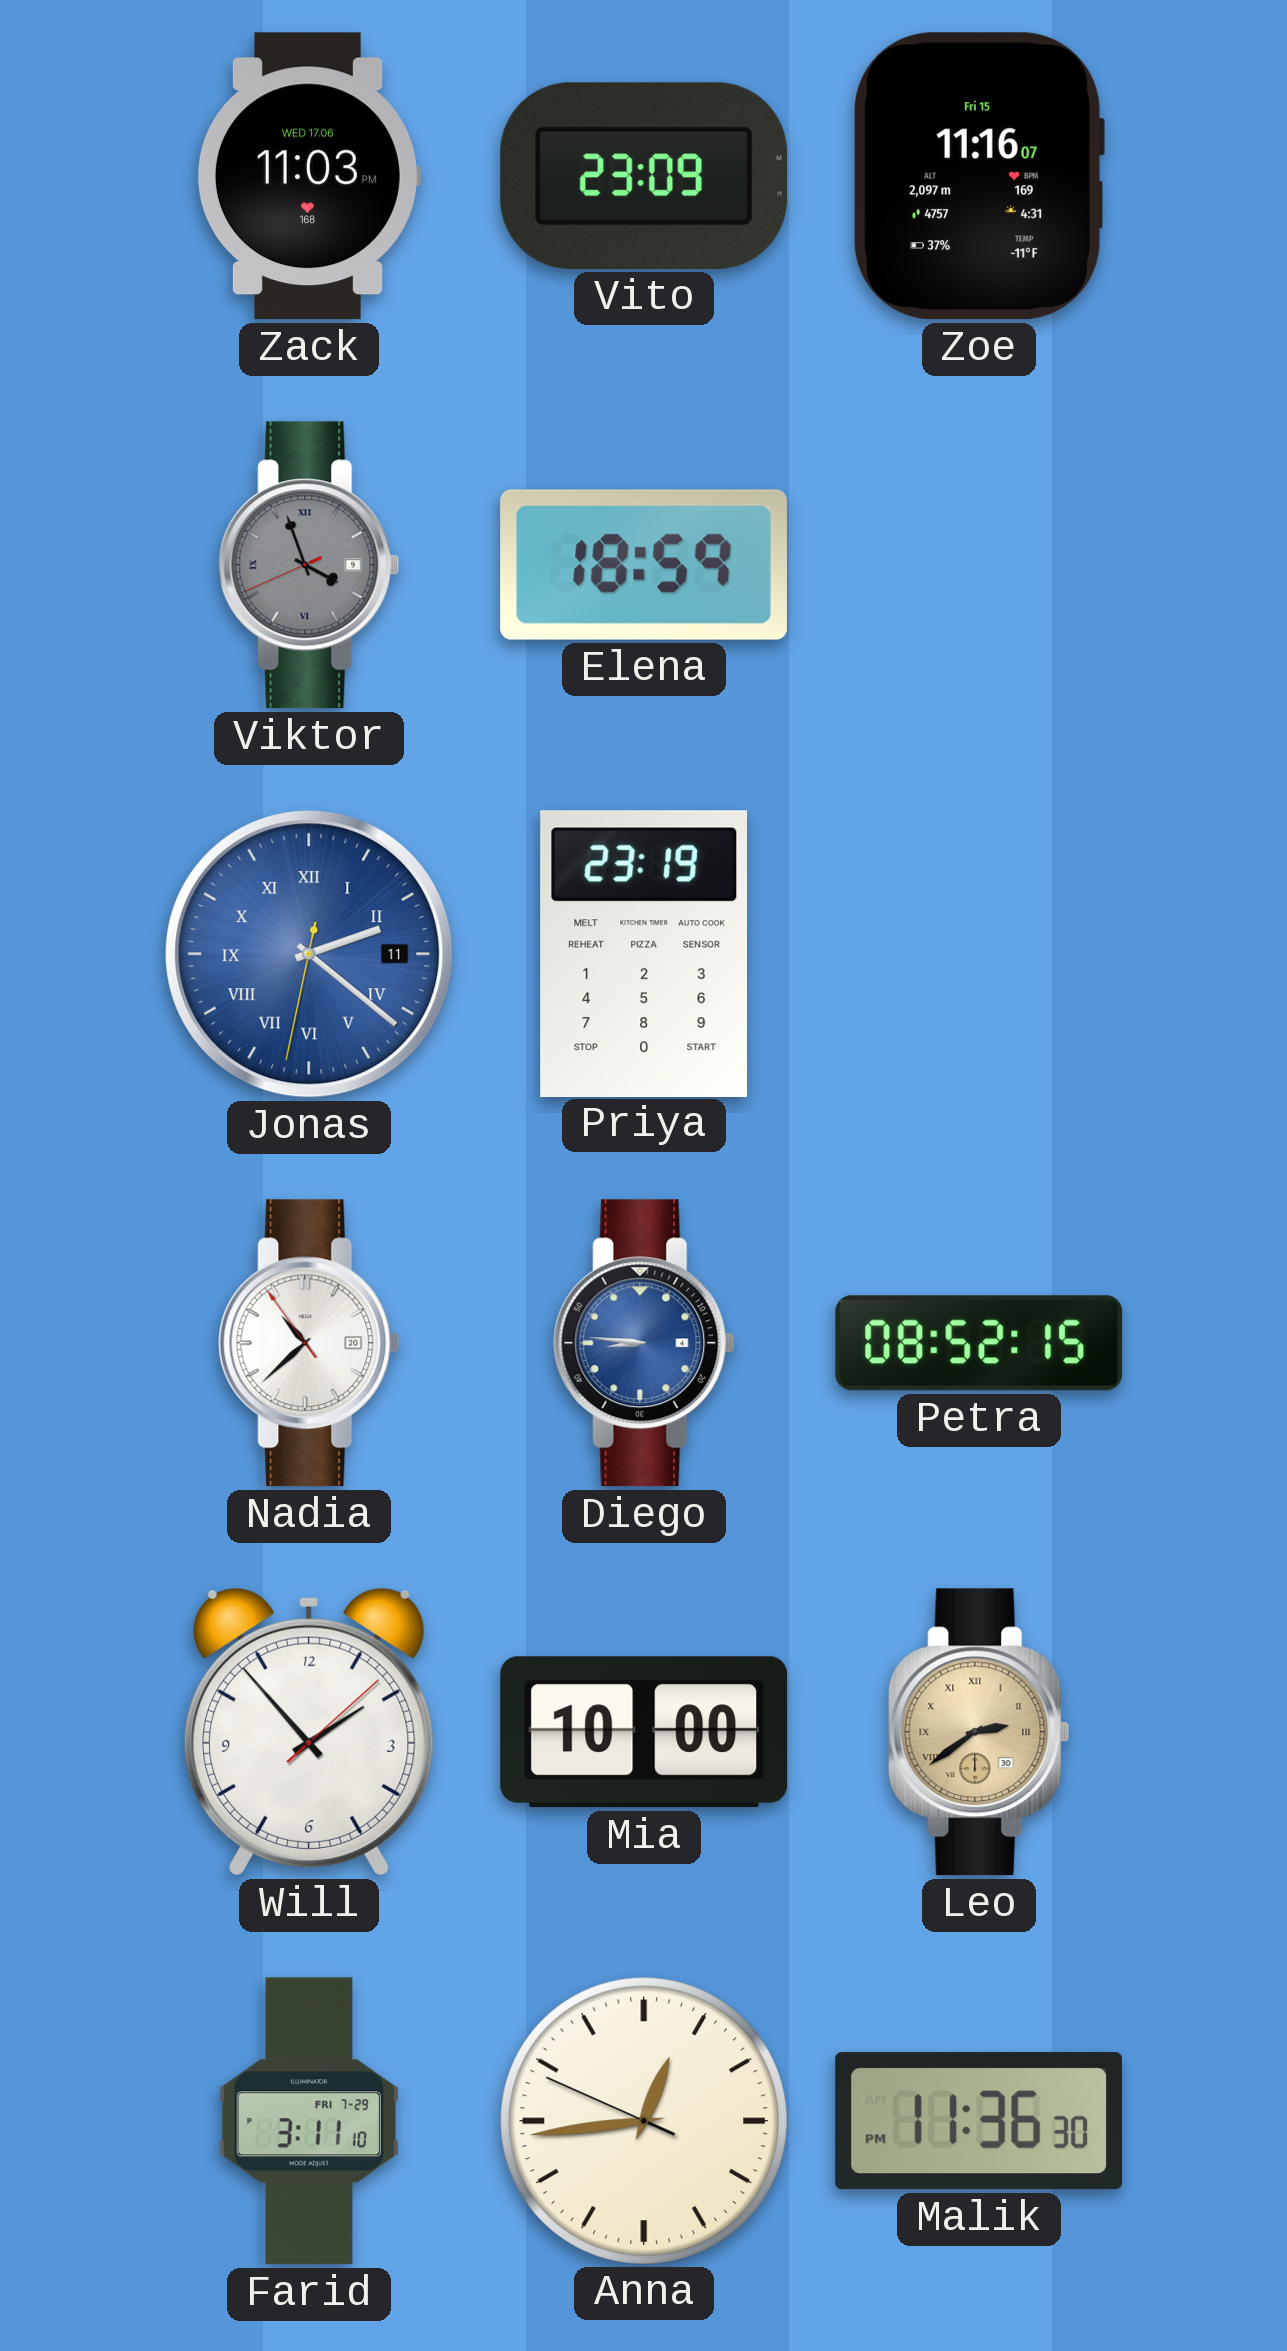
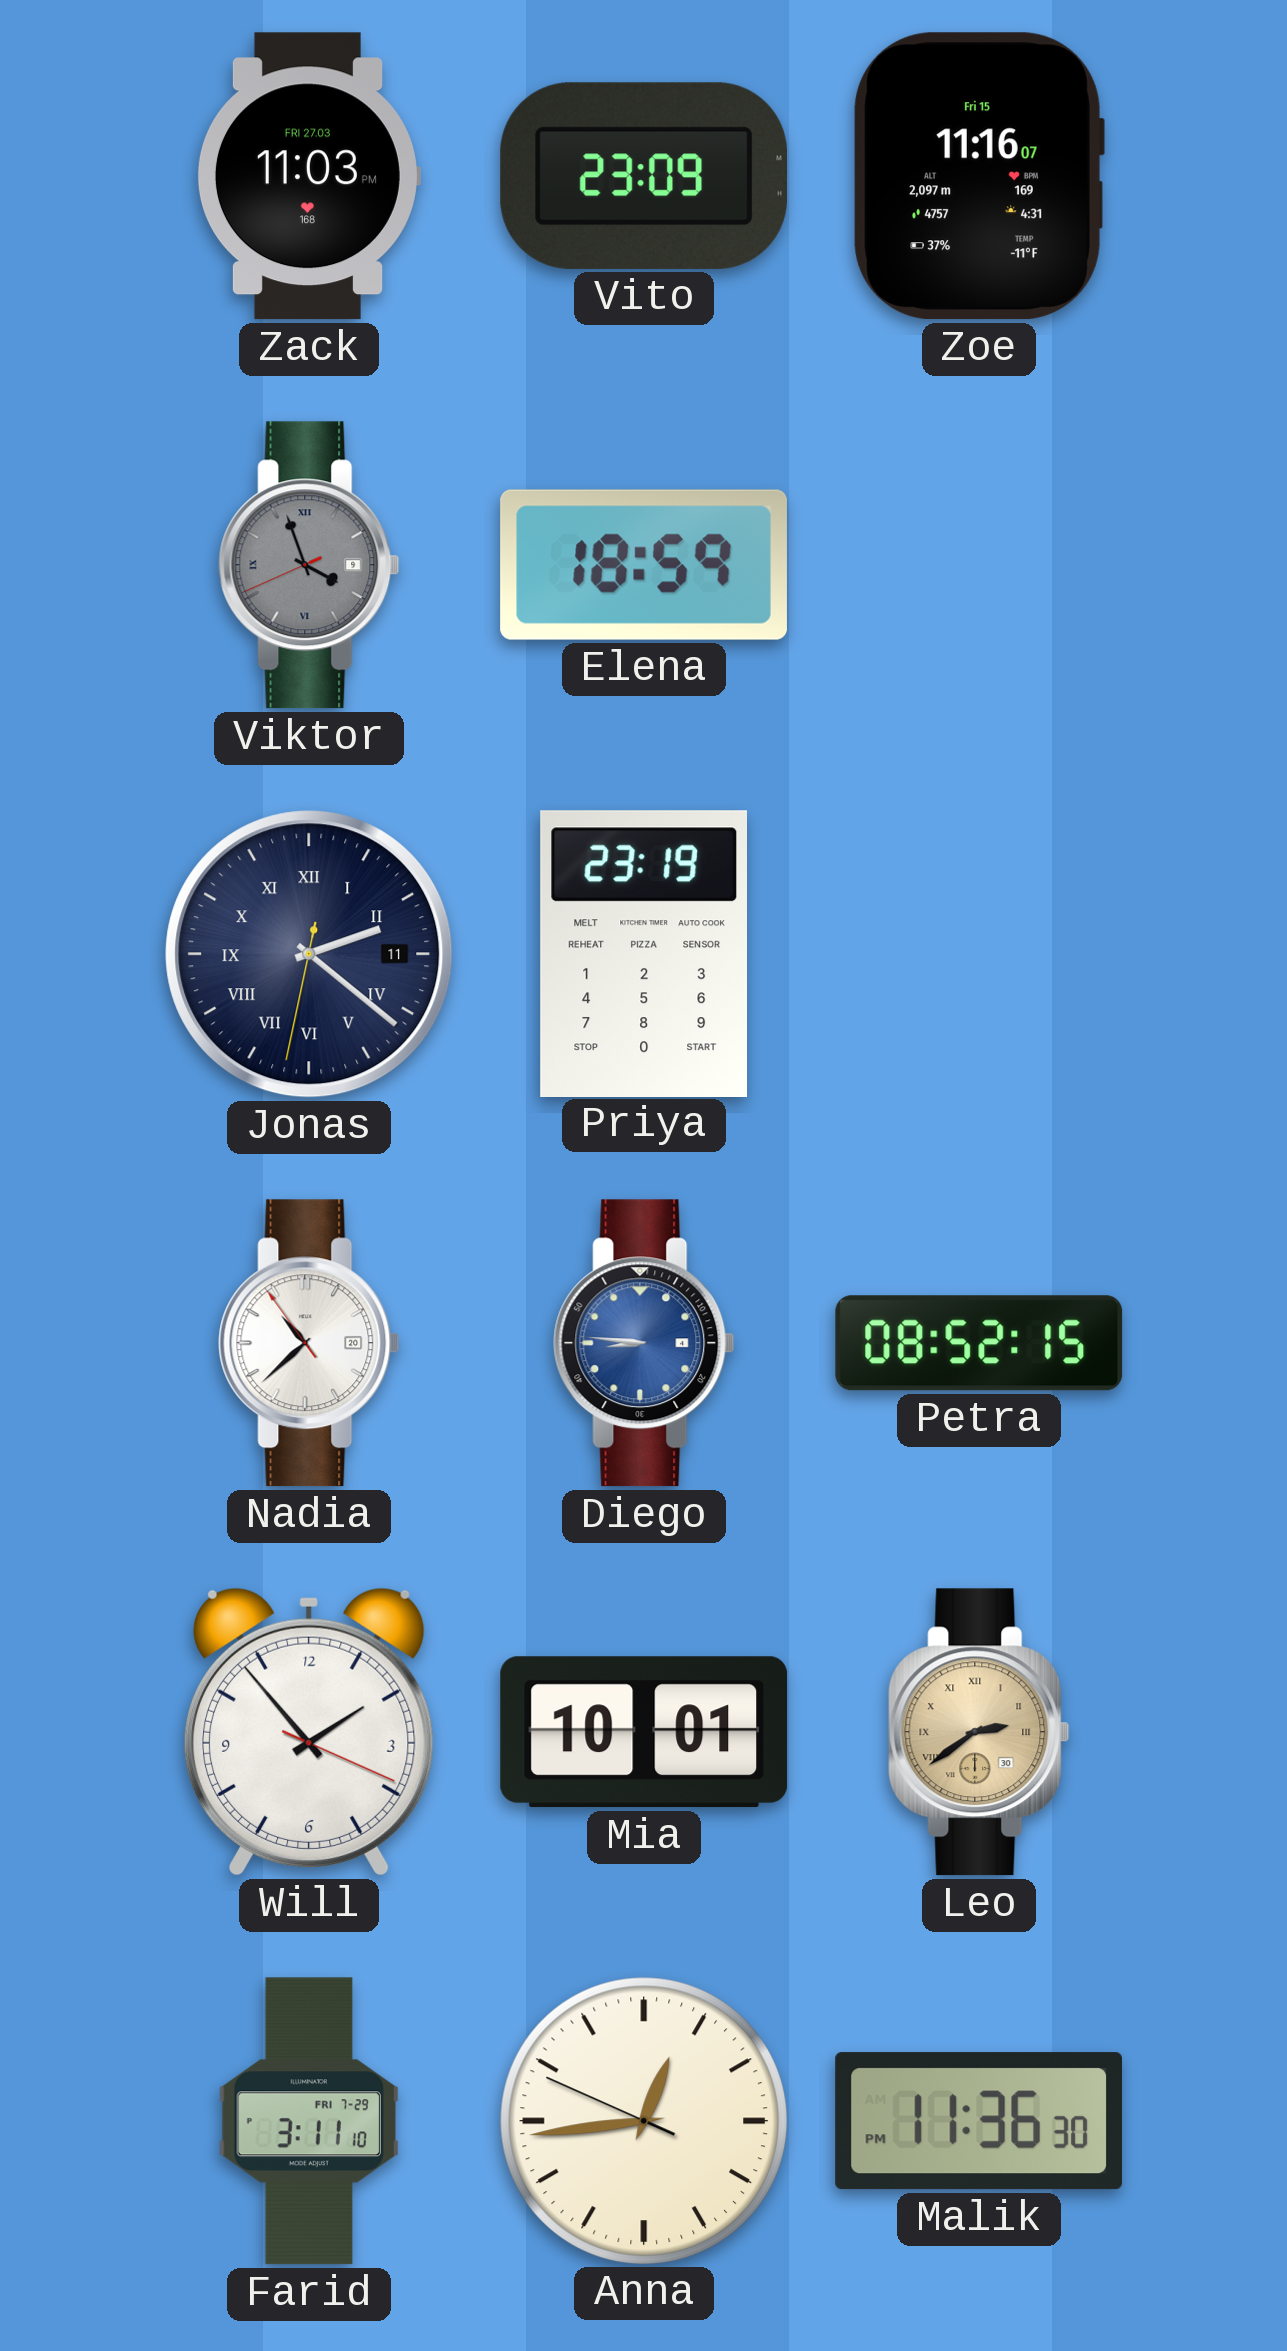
Zack date: WED 17.06 -> FRI 27.03 (308, 176)
Jonas dial: blue -> navy (309, 954)
Will: 1:53:08 -> 1:53:19 (309, 1732)
Mia: 10:00 -> 10:01 (644, 1732)
